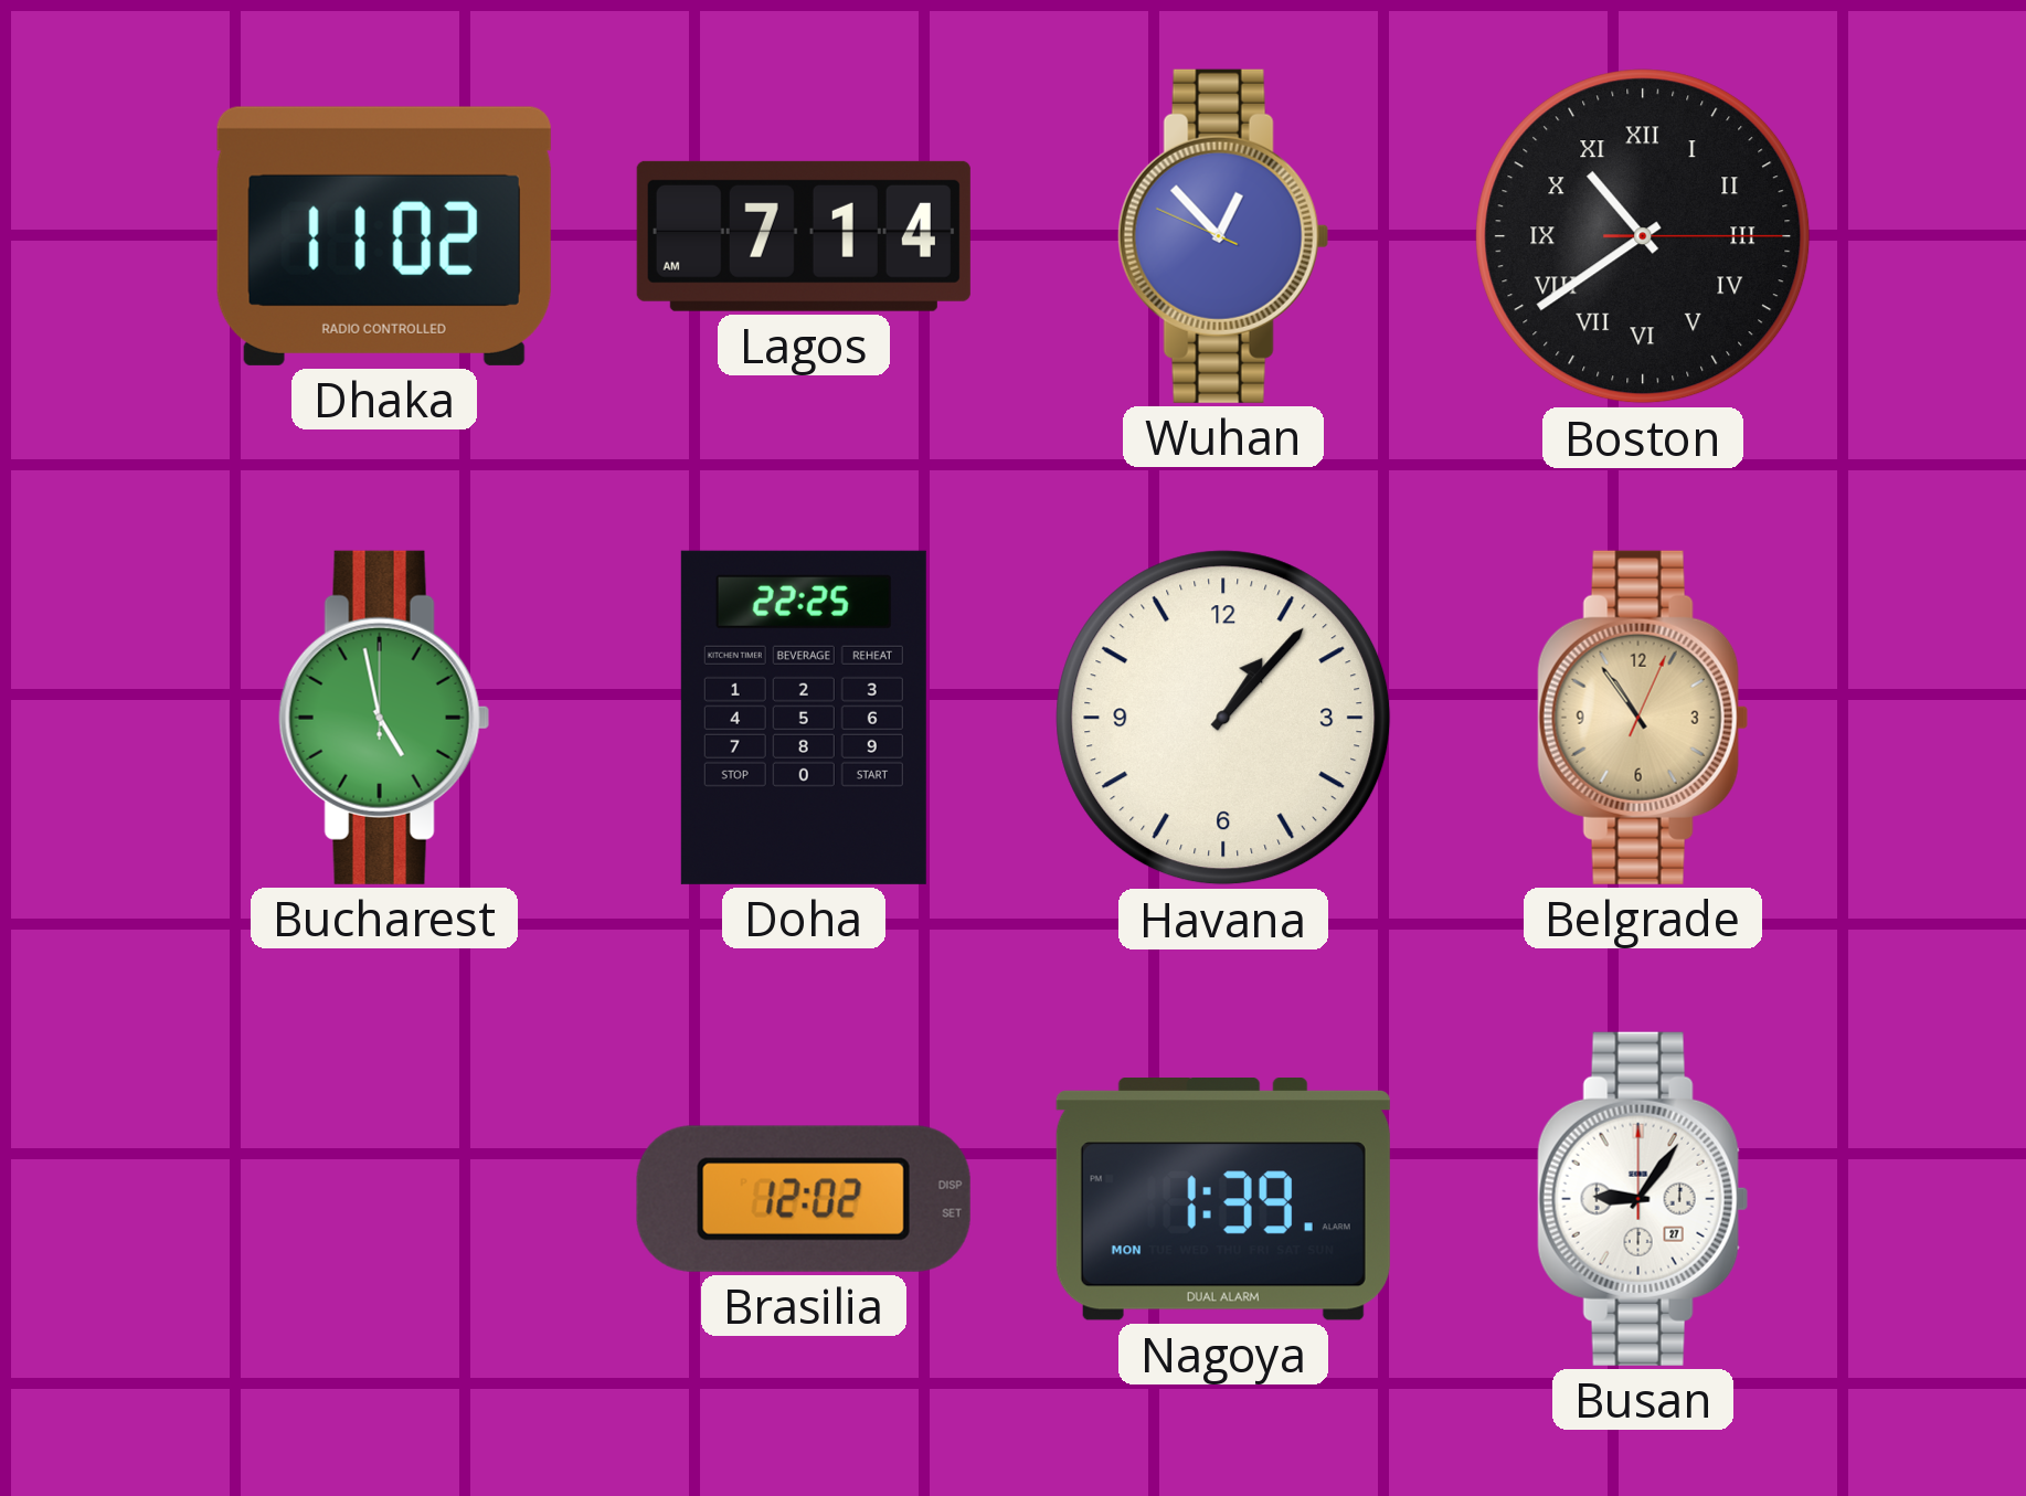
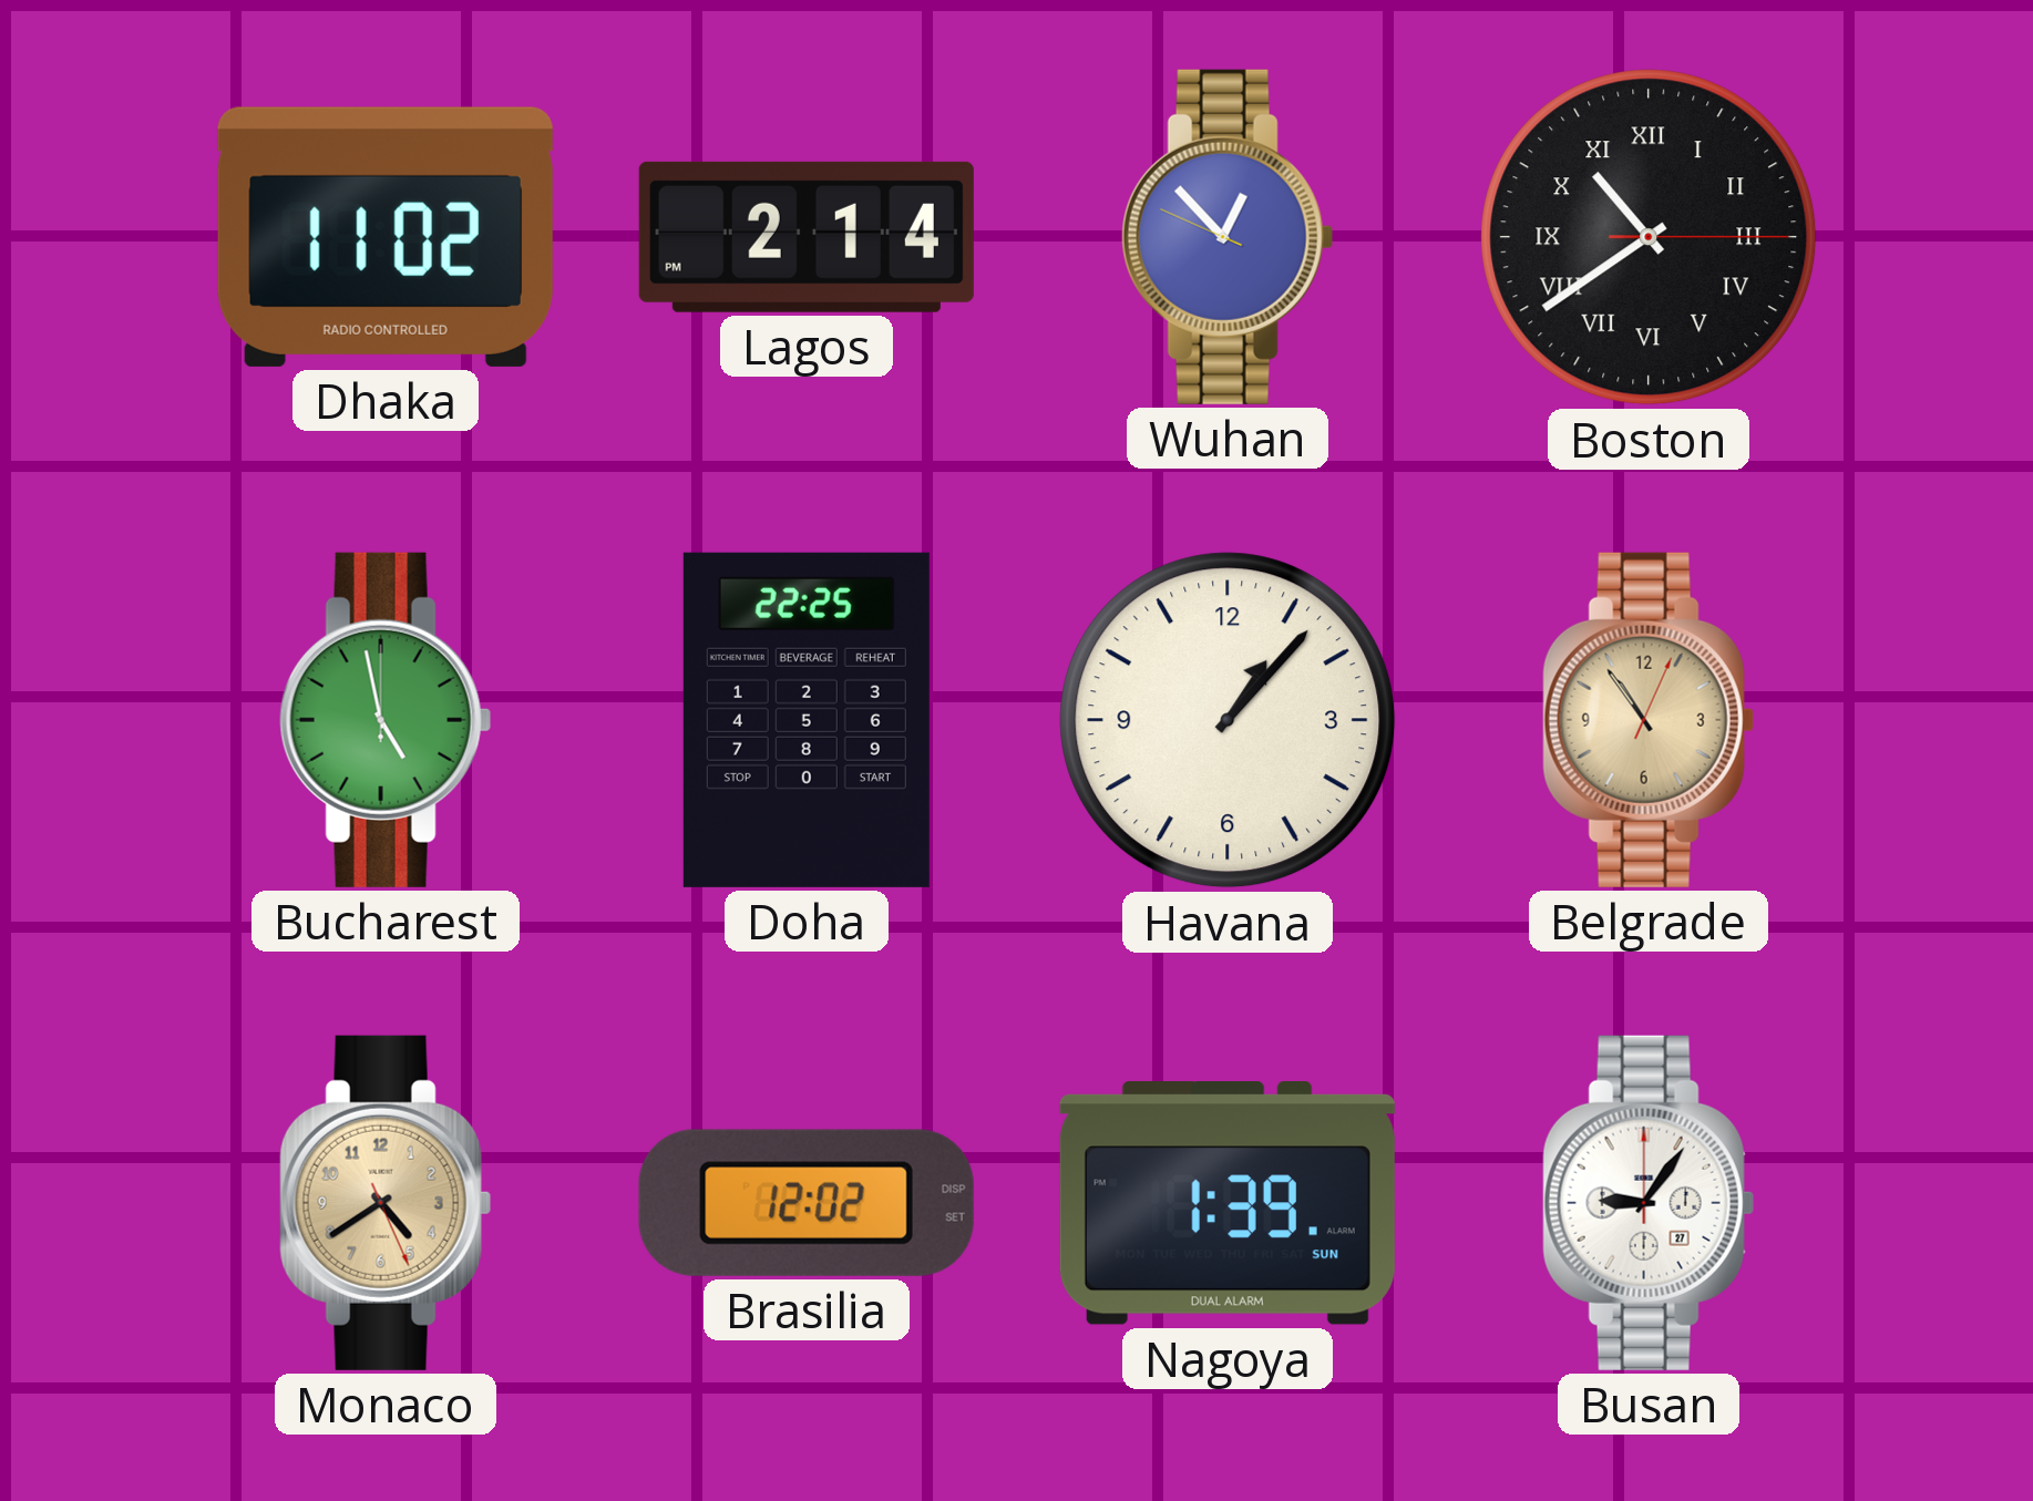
Lagos: 7:14 -> 2:14 (807, 237)
Monaco: none -> 4:39 (386, 1203)
Nagoya date: MON -> SUN (1228, 1204)
